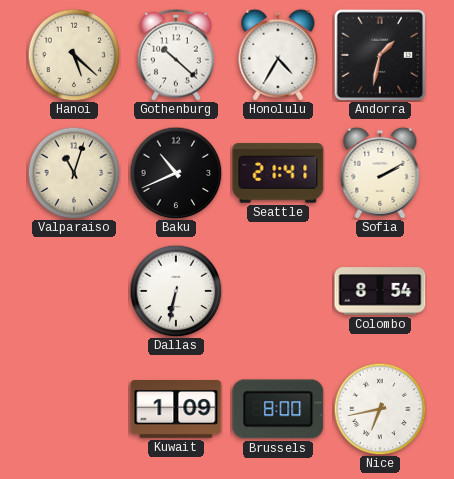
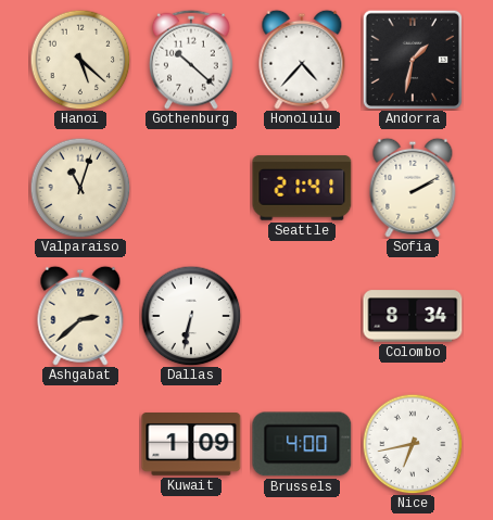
Honolulu: 4:35 -> 4:37 (302, 60)
Baku: 10:41 -> none (176, 173)
Ashgabat: none -> 2:38 (80, 316)
Colombo: 8:54 -> 8:34 (413, 316)
Brussels: 8:00 -> 4:00 (302, 444)
